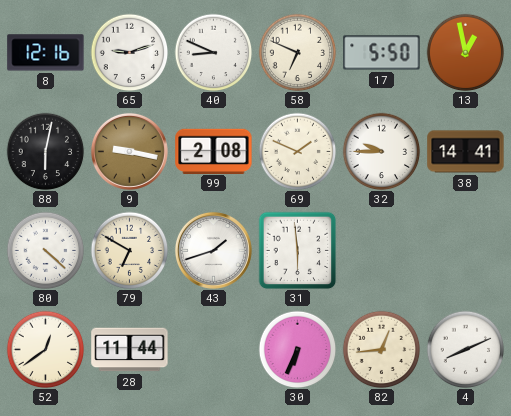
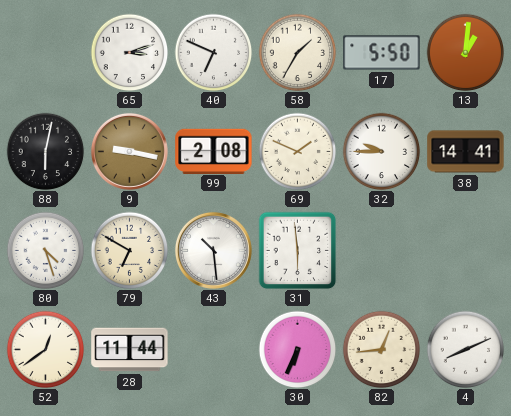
8: 12:16 -> none (46, 53)
65: 9:12 -> 3:12 (129, 52)
40: 8:49 -> 6:49 (213, 52)
58: 6:49 -> 1:35 (297, 52)
13: 12:58 -> 1:01 (465, 52)
80: 4:22 -> 4:27 (45, 250)
43: 1:42 -> 10:29 (213, 250)
